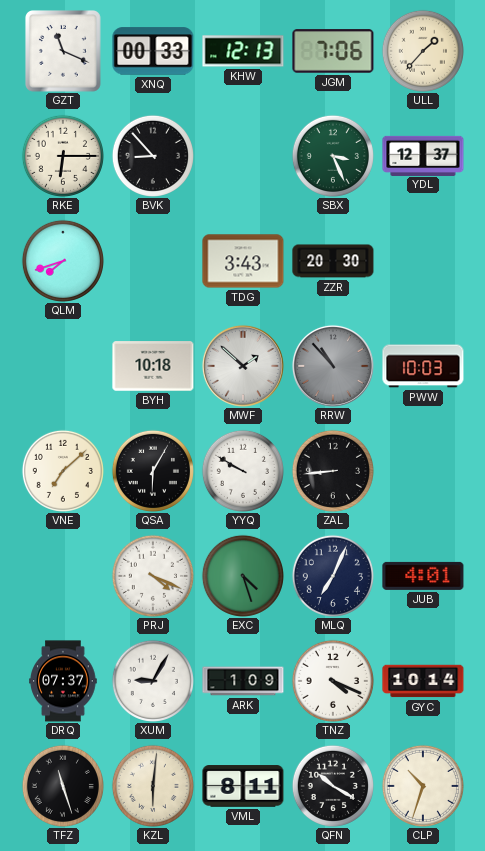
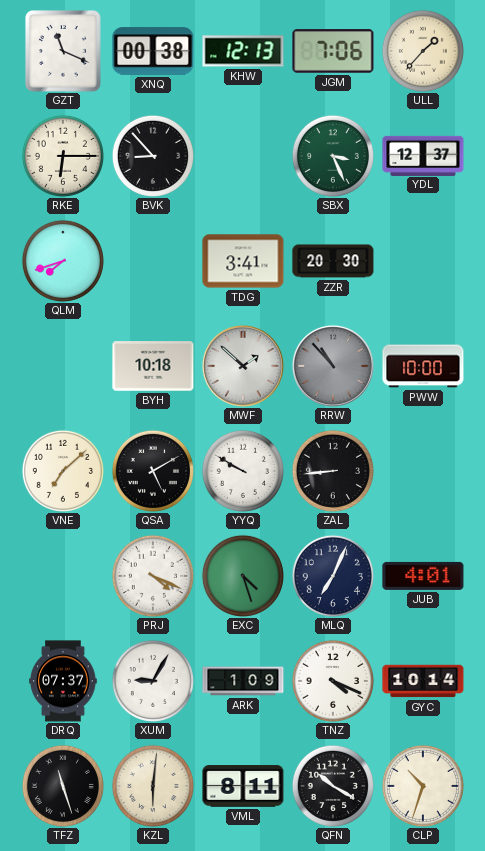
XNQ: 00:33 -> 00:38 (153, 51)
TDG: 3:43 -> 3:41 (243, 261)
PWW: 10:03 -> 10:00 (423, 366)
QSA: 6:05 -> 5:10 (153, 471)
